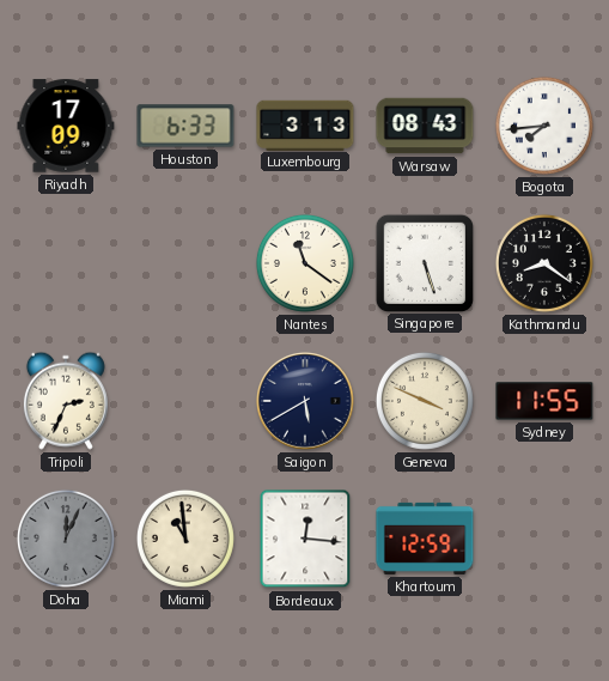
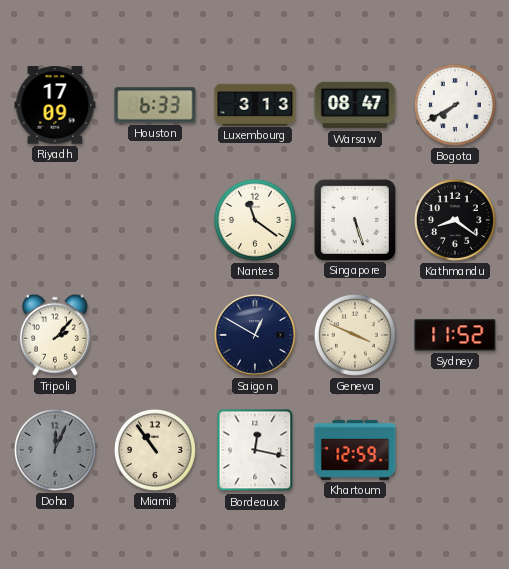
Warsaw: 08:43 -> 08:47 (355, 105)
Bogota: 7:44 -> 7:40 (455, 105)
Tripoli: 2:34 -> 2:07 (55, 335)
Saigon: 5:40 -> 12:50 (256, 336)
Sydney: 11:55 -> 11:52 (455, 335)
Miami: 10:59 -> 10:54 (155, 450)
Bordeaux: 12:16 -> 12:17 (255, 450)
